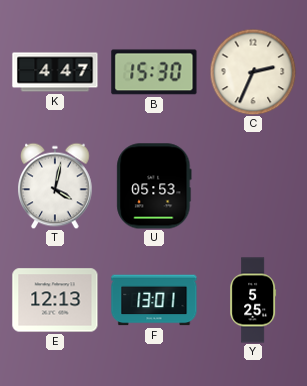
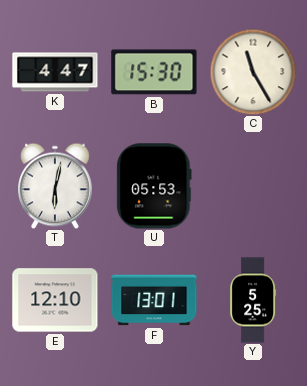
C: 2:34 -> 11:25 (253, 72)
T: 4:02 -> 6:02 (55, 186)
E: 12:13 -> 12:10 (55, 300)
